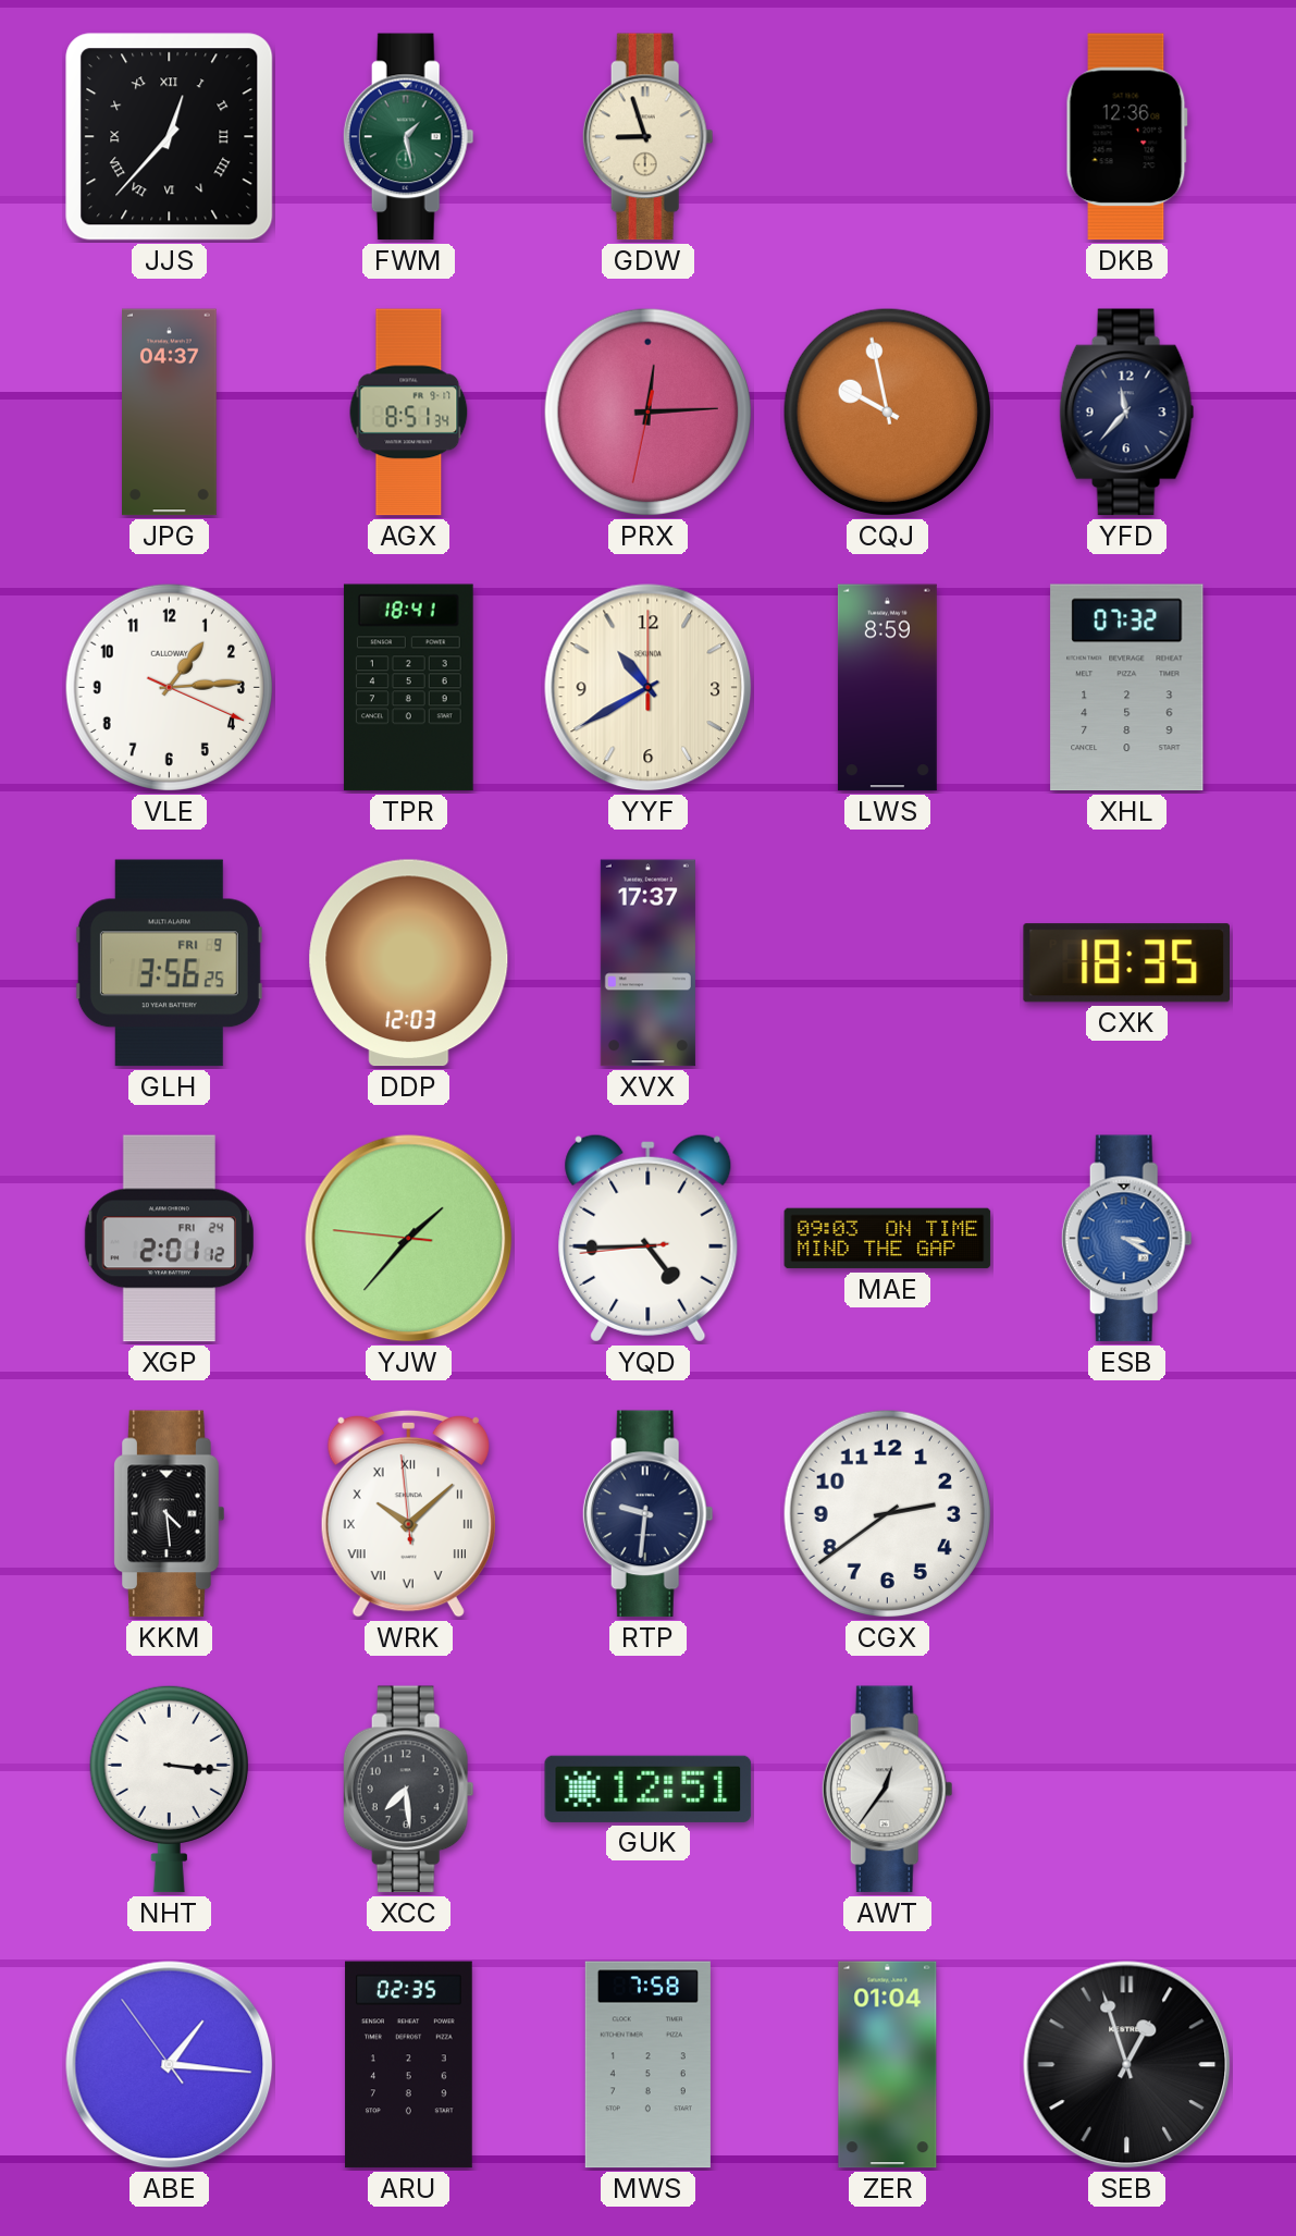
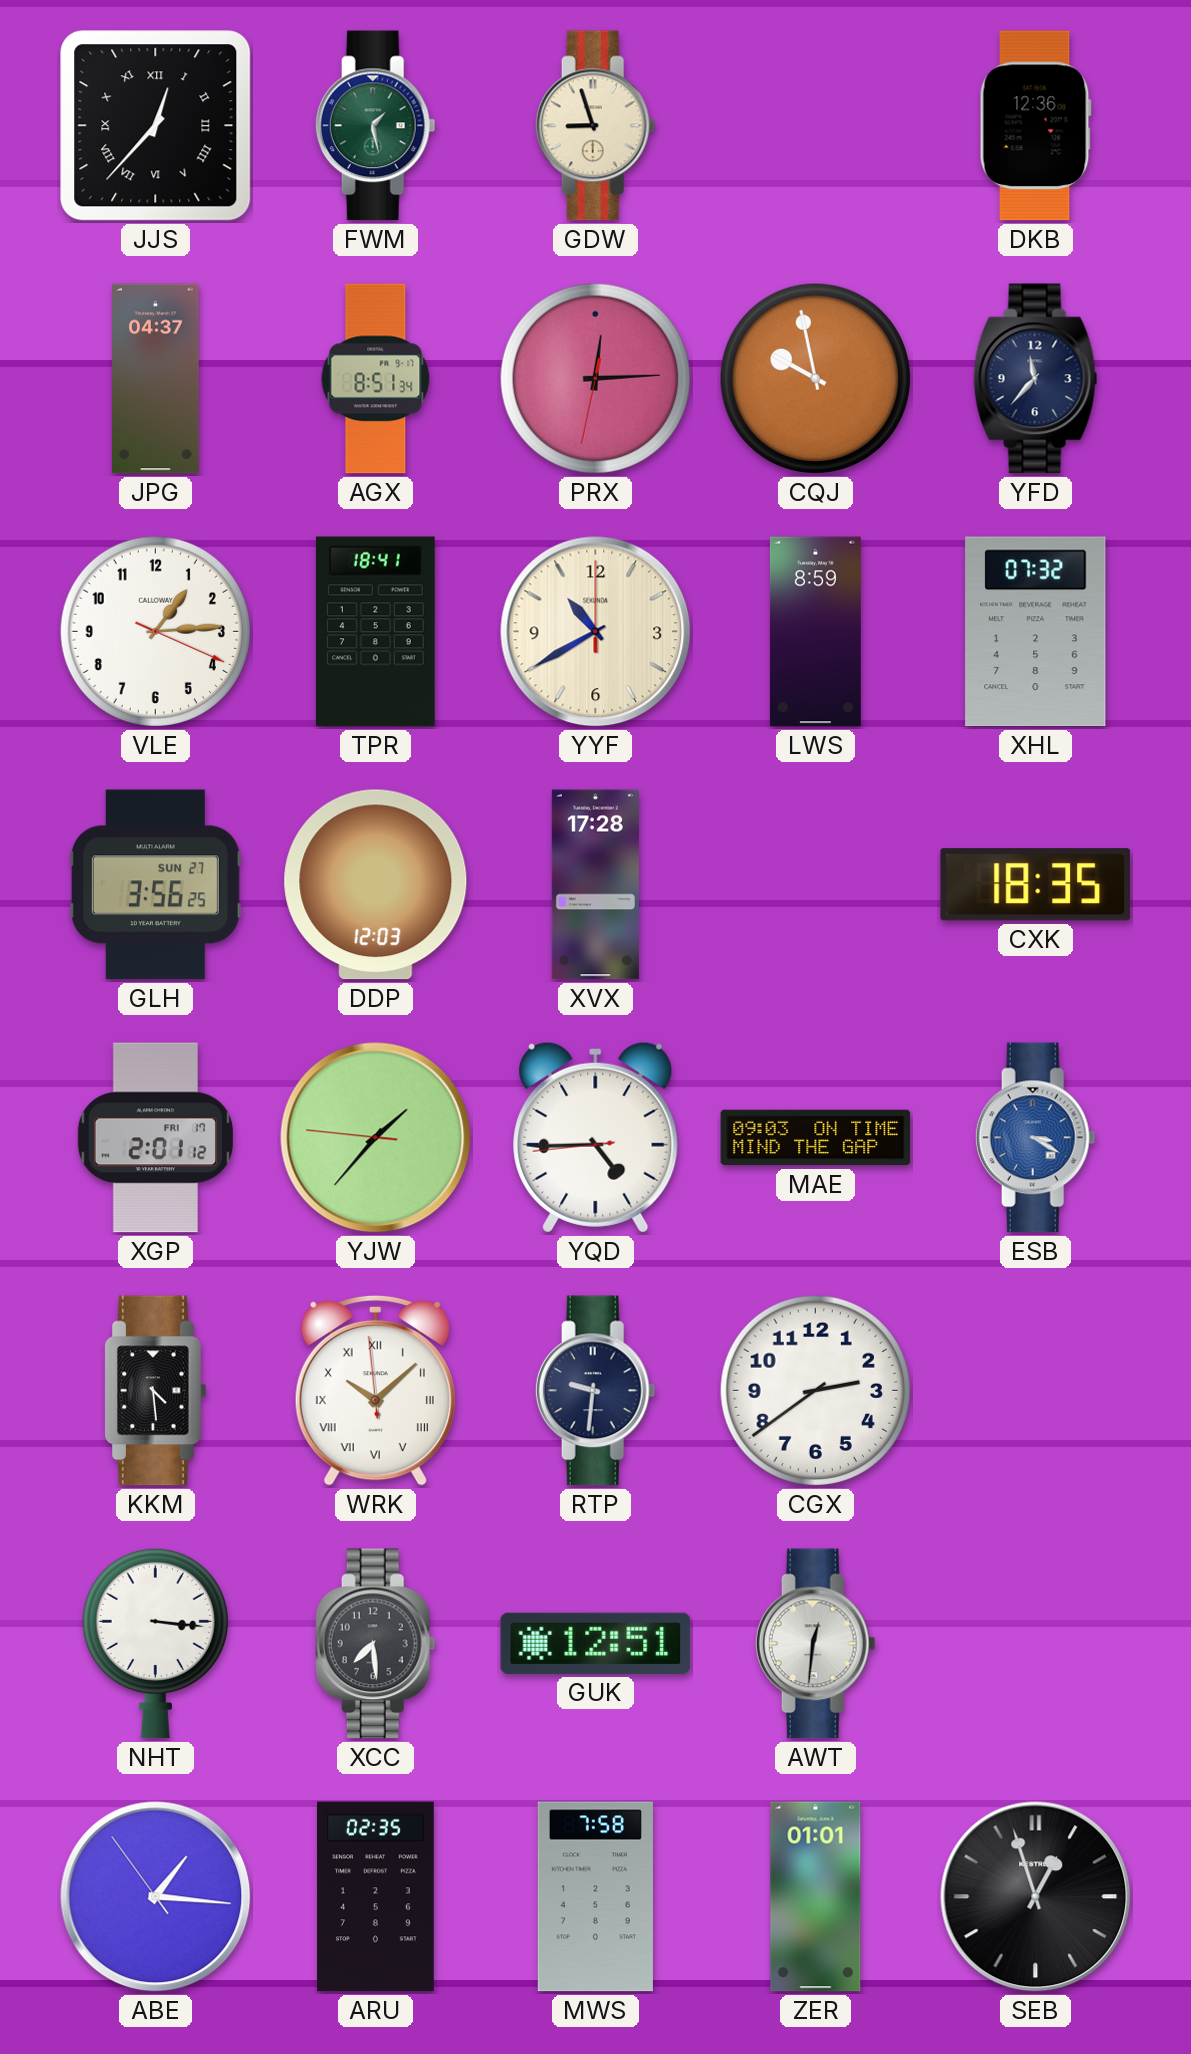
GLH date: FRI 9 -> SUN 27 (155, 885)
XVX: 17:37 -> 17:28 (595, 885)
XGP date: FRI 24 -> FRI 17 (155, 1138)
AWT: 12:36 -> 12:31 (815, 1644)
ZER: 01:04 -> 01:01 (816, 1897)
